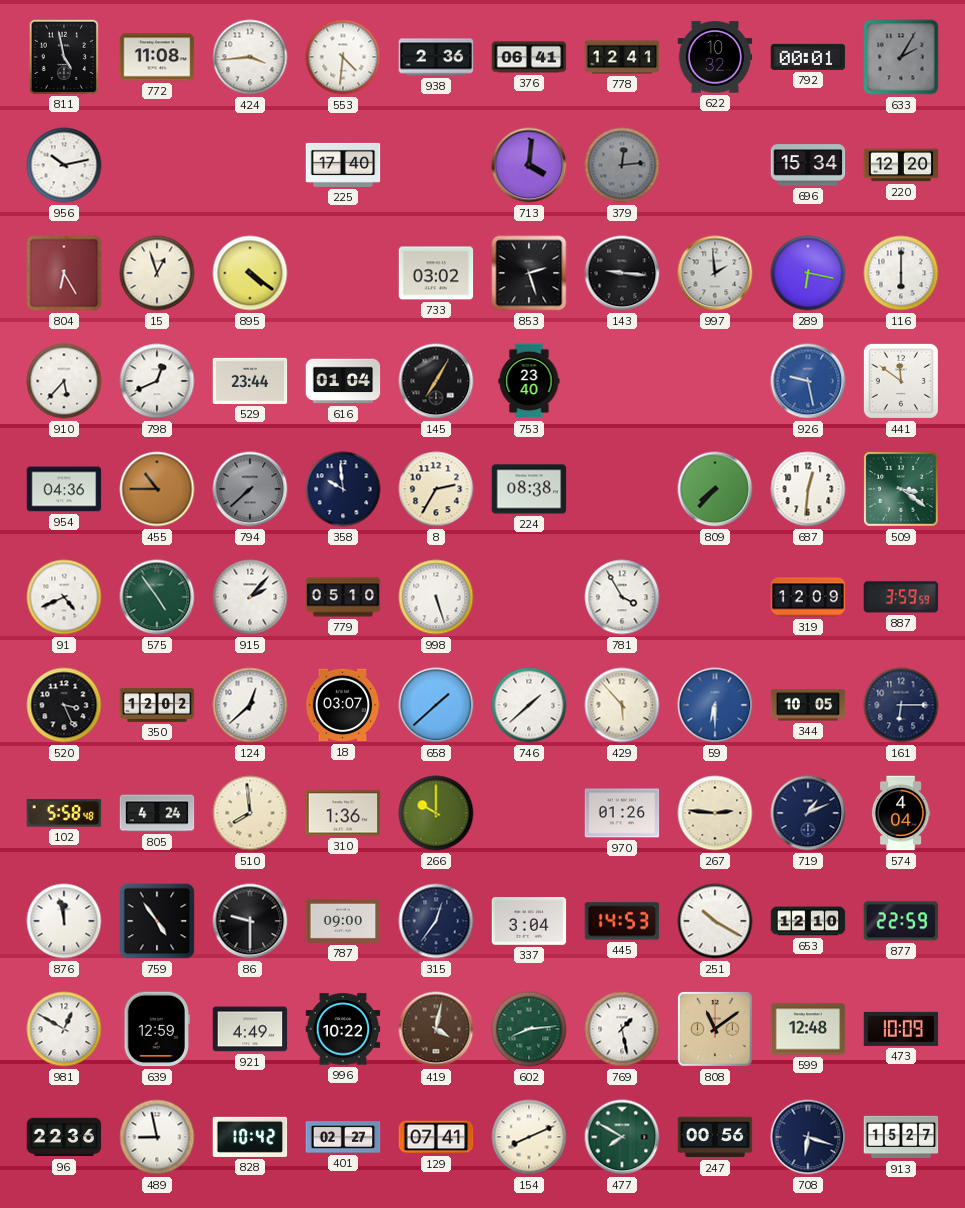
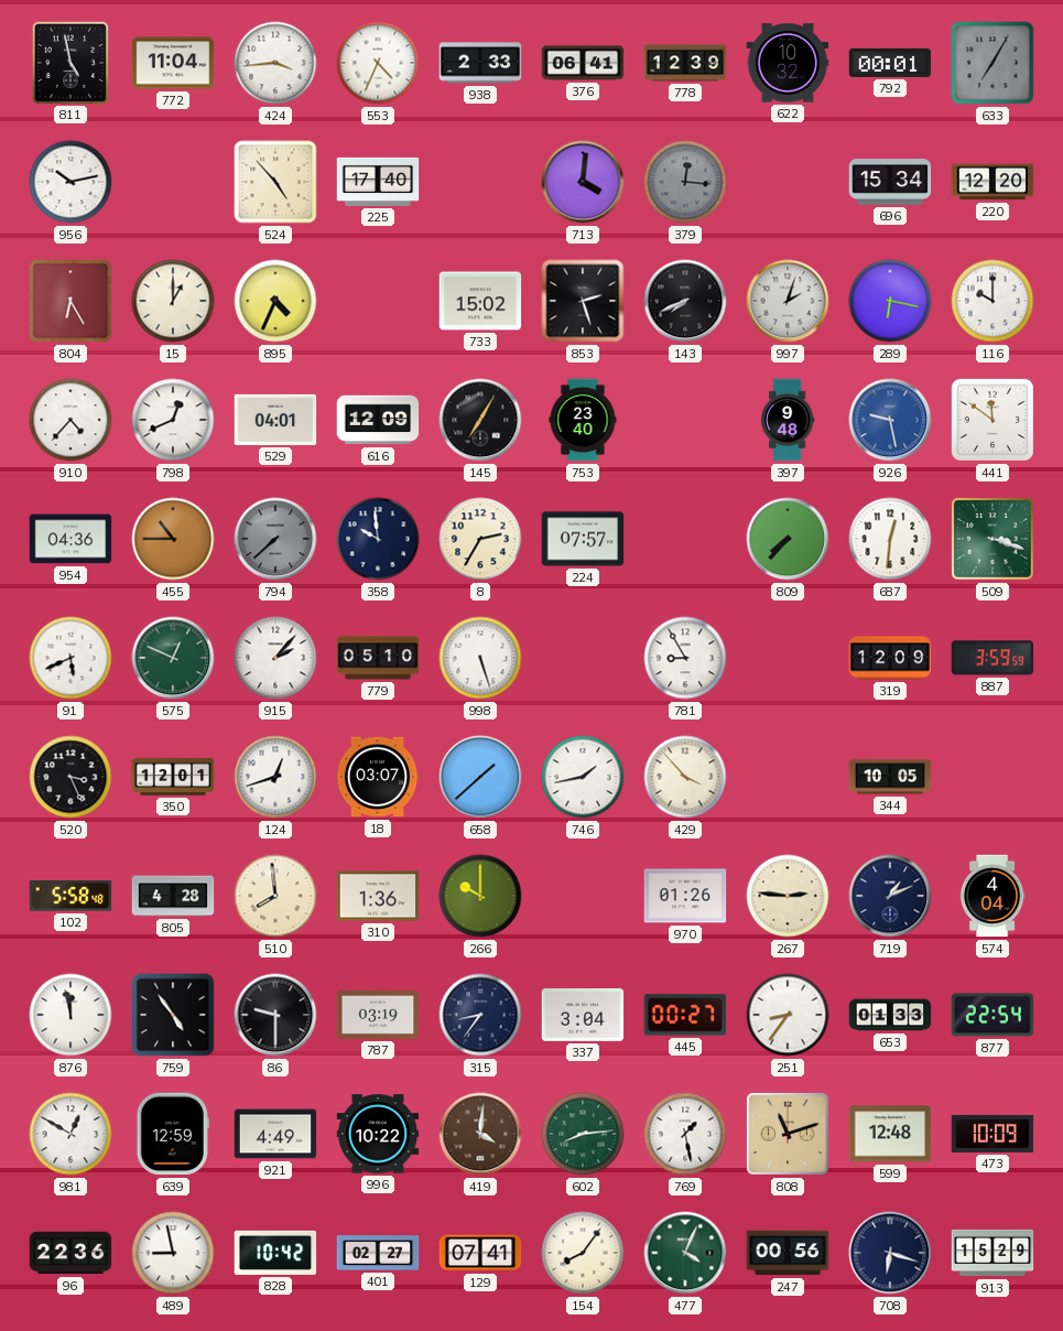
772: 11:08 -> 11:04 (173, 63)
553: 4:31 -> 4:34 (378, 63)
938: 2:36 -> 2:33 (480, 63)
778: 12:41 -> 12:39 (685, 63)
633: 2:05 -> 7:05 (993, 63)
524: none -> 4:53 (275, 182)
379: 12:14 -> 12:16 (685, 182)
15: 12:57 -> 1:00 (173, 301)
895: 4:21 -> 4:34 (275, 301)
733: 03:02 -> 15:02 (480, 301)
143: 9:16 -> 7:41 (685, 301)
997: 1:59 -> 2:03 (788, 301)
116: 6:00 -> 10:00 (993, 301)
910: 5:37 -> 4:37 (70, 420)
529: 23:44 -> 04:01 (275, 420)
616: 01:04 -> 12:09 (378, 420)
397: none -> 9:48 (788, 420)
224: 08:38 -> 07:57 (583, 539)
509: 3:21 -> 3:18 (994, 540)
91: 4:41 -> 5:41 (70, 658)
575: 4:54 -> 12:49 (173, 658)
781: 3:55 -> 8:55 (685, 658)
350: 12:02 -> 12:01 (173, 777)
124: 12:38 -> 12:42 (275, 777)
746: 1:38 -> 1:43 (583, 777)
429: 5:53 -> 3:53 (685, 777)
59: 6:30 -> none (715, 705)
161: 6:15 -> none (901, 705)
805: 4:24 -> 4:28 (173, 896)
787: 09:00 -> 03:19 (378, 1015)
315: 12:36 -> 8:36 (480, 1015)
445: 14:53 -> 00:27 (685, 1015)
251: 10:20 -> 8:36 (788, 1015)
653: 12:10 -> 01:33 (890, 1015)
877: 22:59 -> 22:54 (993, 1015)
419: 4:02 -> 4:01 (480, 1134)
808: 11:09 -> 11:12 (789, 1135)
154: 8:11 -> 8:06 (583, 1253)
477: 7:50 -> 4:04 (685, 1253)
913: 15:27 -> 15:29 (993, 1253)
